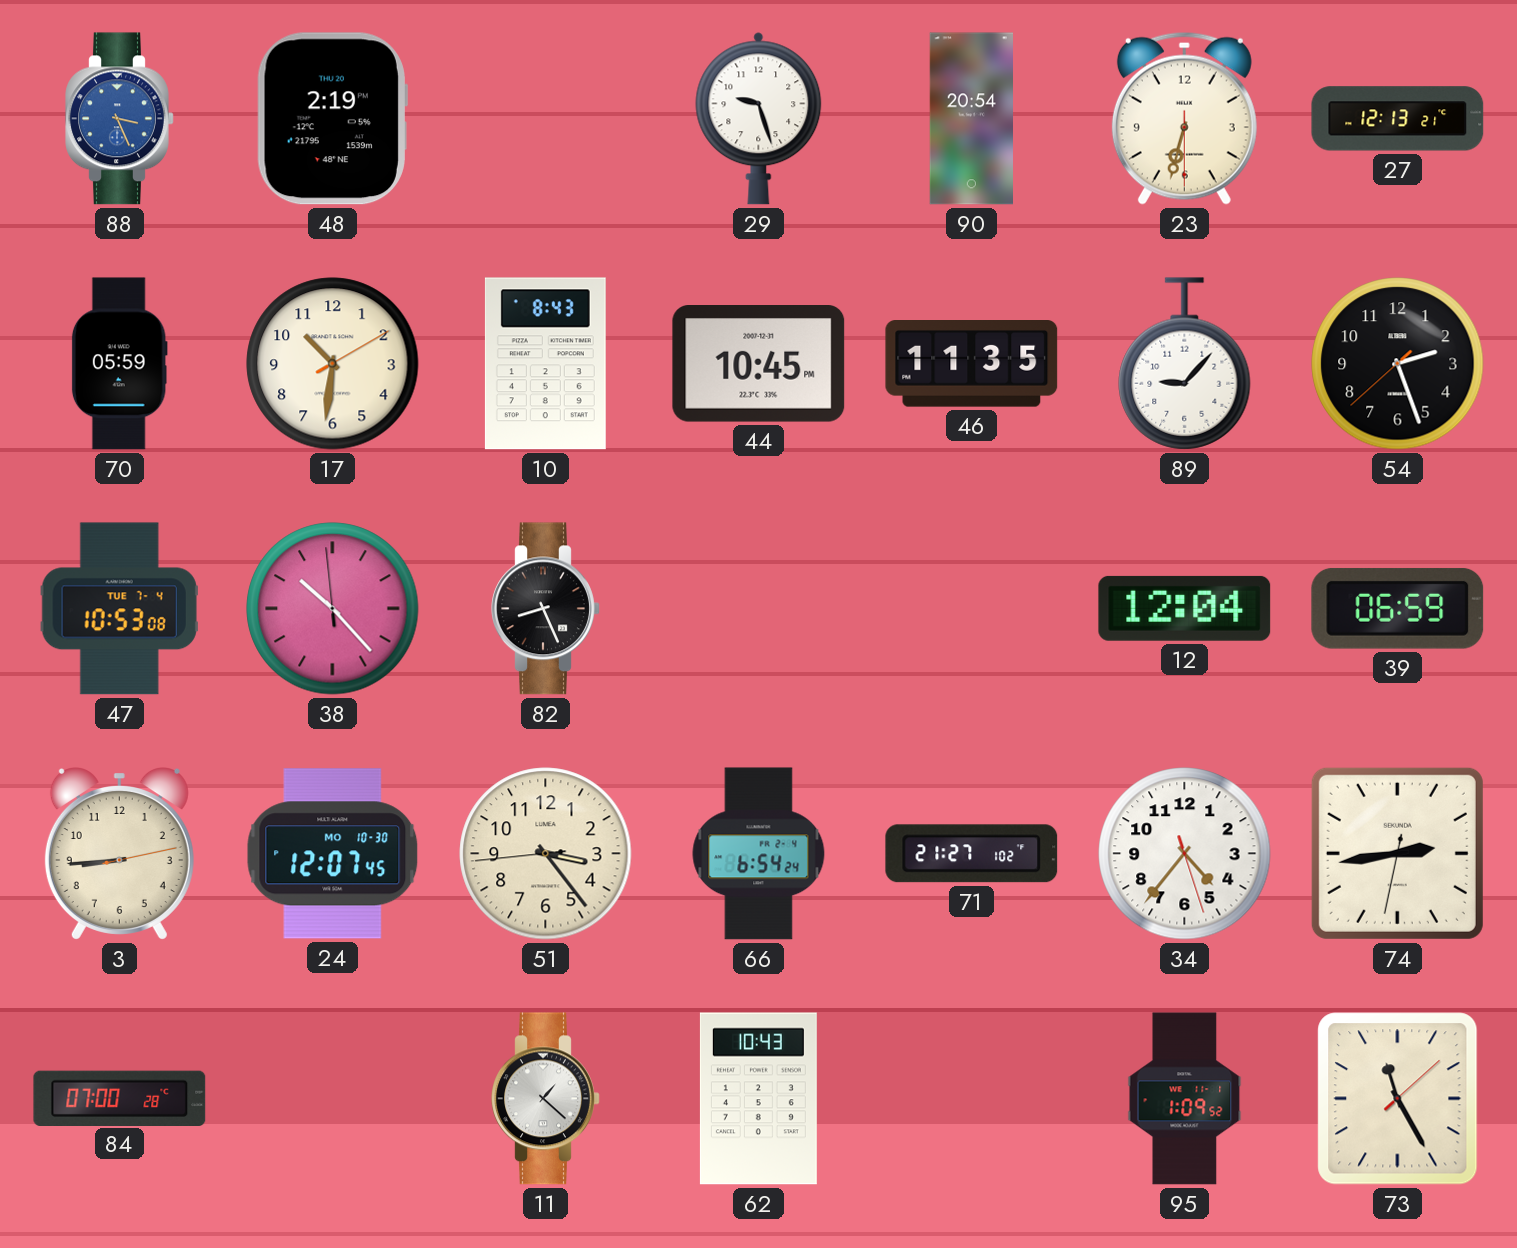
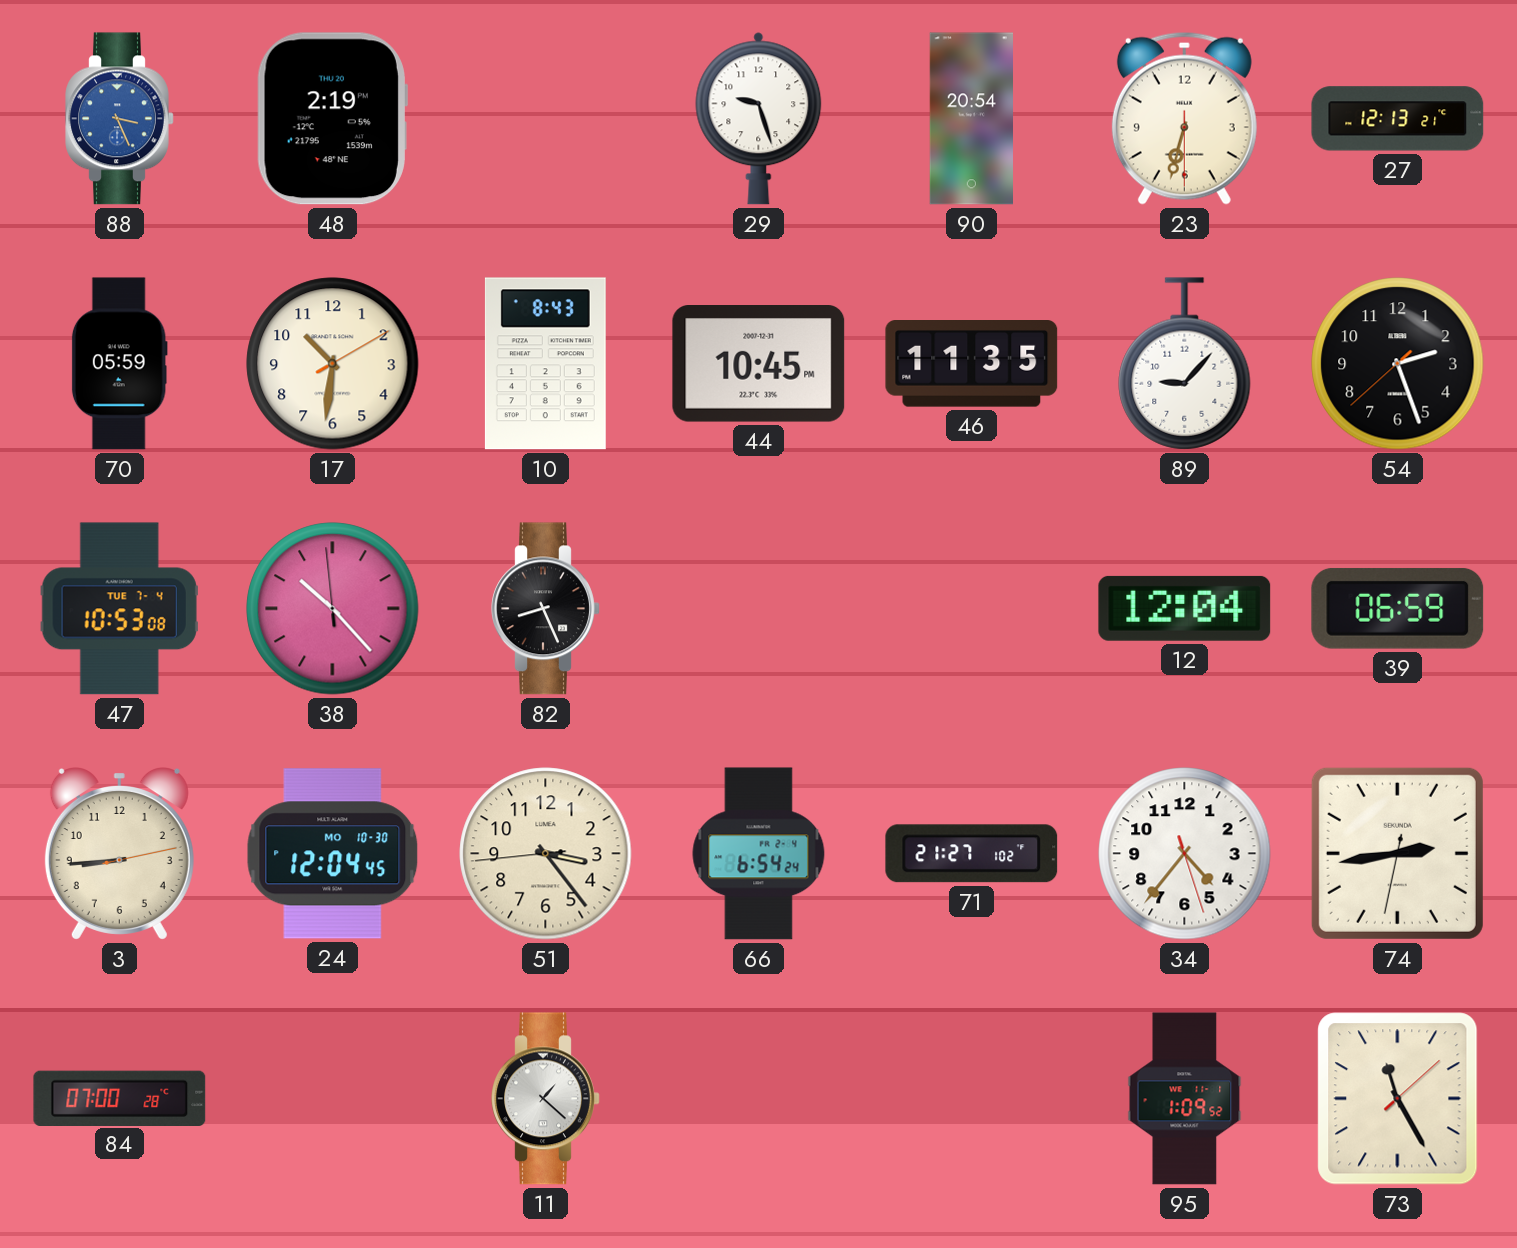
24: 12:07 -> 12:04 (333, 854)
62: 10:43 -> none (758, 1099)
